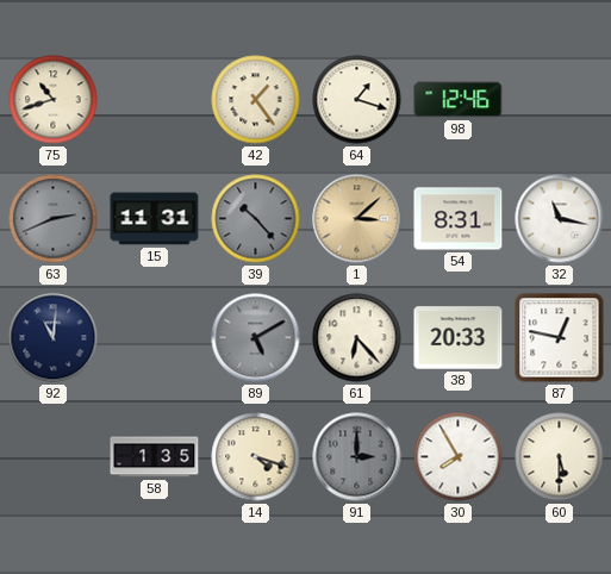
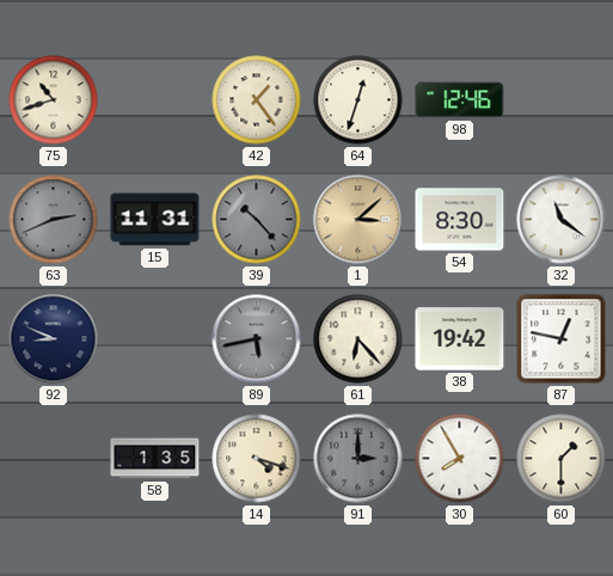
64: 1:18 -> 12:33 (358, 100)
54: 8:31 -> 8:30 (460, 220)
32: 11:17 -> 11:21 (562, 220)
92: 11:01 -> 8:49 (54, 339)
89: 5:10 -> 5:43 (257, 339)
38: 20:33 -> 19:42 (460, 339)
60: 5:30 -> 1:30 (562, 459)
